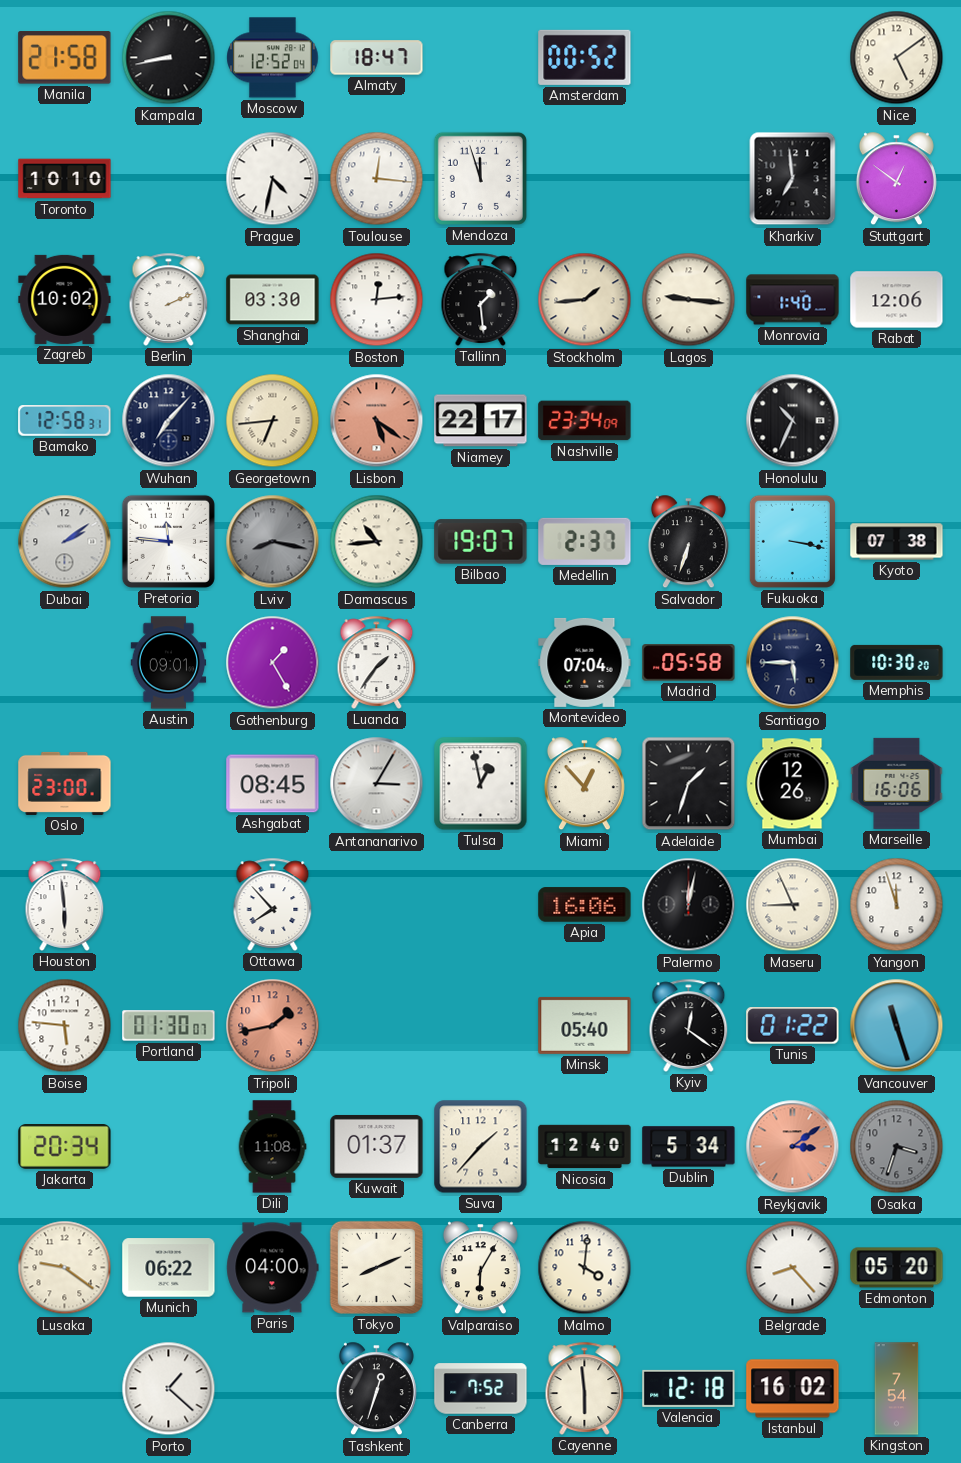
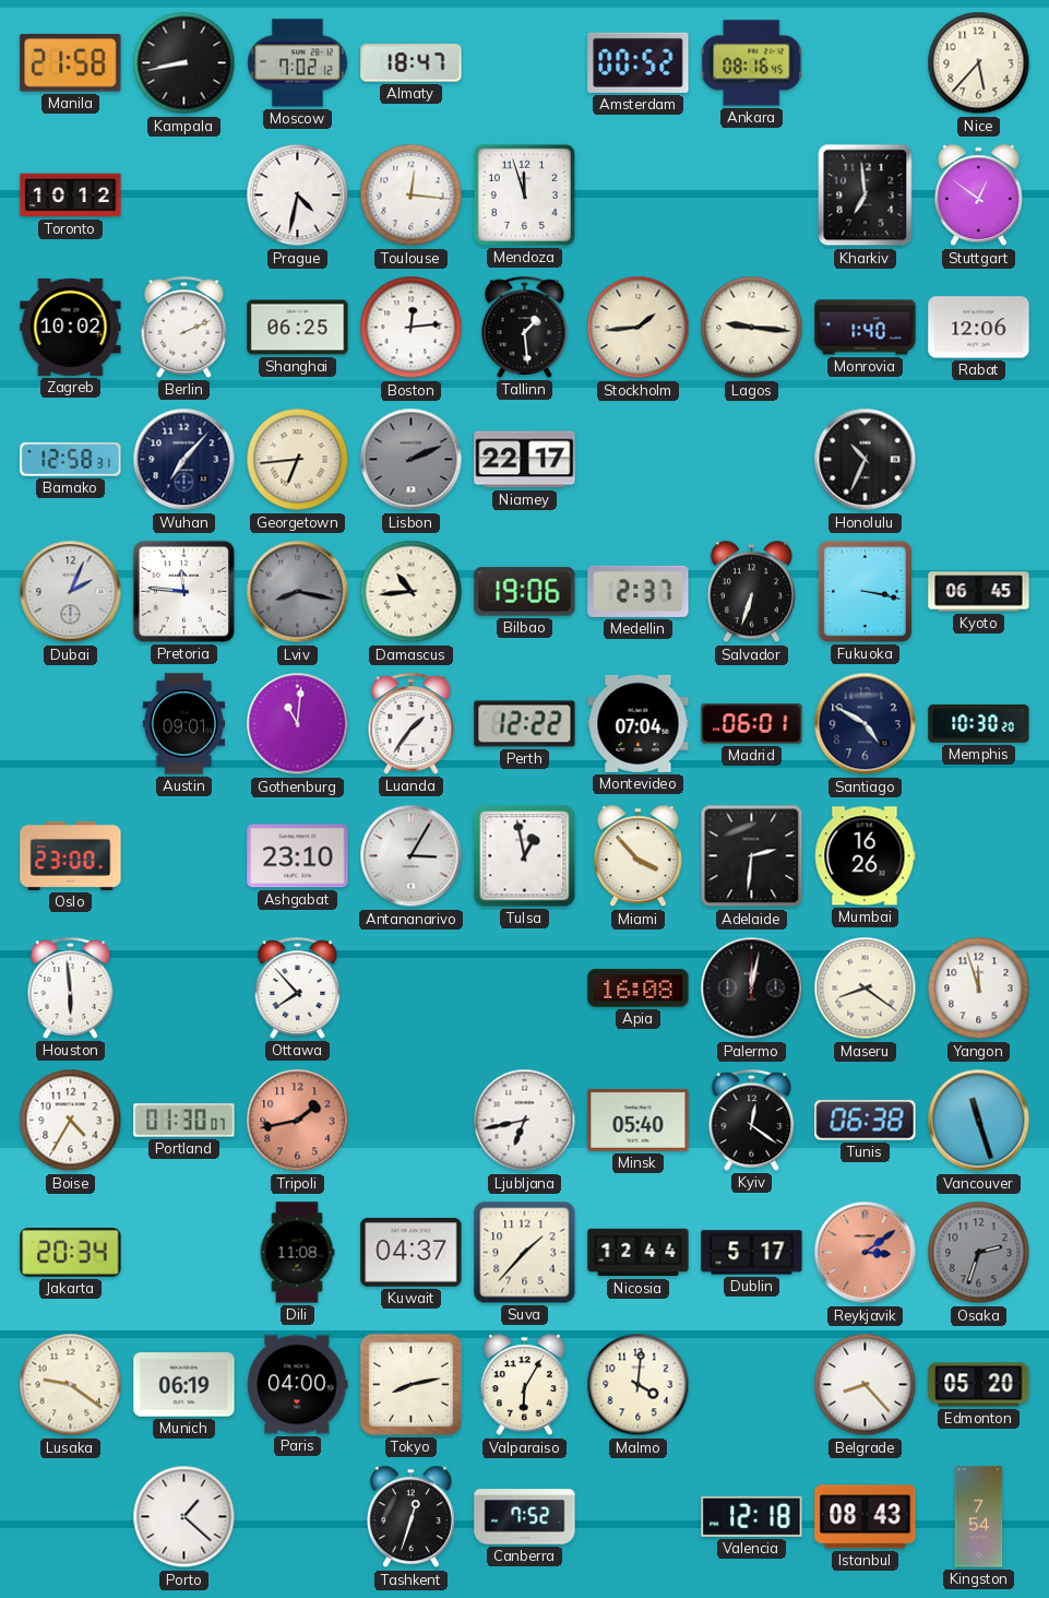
Moscow: 12:52 -> 7:02 (298, 63)
Ankara: none -> 08:16 (752, 63)
Nice: 5:09 -> 5:37 (979, 63)
Toronto: 10:10 -> 10:12 (71, 196)
Shanghai: 03:30 -> 06:25 (298, 328)
Lisbon: 5:21 -> 2:11 (412, 460)
Lisbon dial: salmon -> grey (412, 460)
Nashville: 23:34 -> none (585, 421)
Dubai: 2:09 -> 2:04 (71, 592)
Bilbao: 19:07 -> 19:06 (525, 592)
Kyoto: 07:38 -> 06:45 (979, 592)
Gothenburg: 1:25 -> 11:01 (298, 724)
Perth: none -> 12:22 (525, 724)
Madrid: 05:58 -> 06:01 (752, 724)
Santiago: 5:45 -> 4:50 (866, 724)
Ashgabat: 08:45 -> 23:10 (298, 856)
Miami: 12:53 -> 3:53 (637, 856)
Adelaide: 1:33 -> 2:31 (752, 856)
Mumbai: 12:26 -> 16:26 (865, 856)
Marseille: 16:06 -> none (897, 783)
Apia: 16:06 -> 16:08 (639, 989)
Maseru: 8:56 -> 8:21 (866, 989)
Boise: 5:46 -> 4:35 (71, 1121)
Ljubljana: none -> 6:43 (525, 1121)
Tunis: 01:22 -> 06:38 (866, 1121)
Kuwait: 01:37 -> 04:37 (412, 1252)
Nicosia: 12:40 -> 12:44 (639, 1253)
Dublin: 5:34 -> 5:17 (752, 1253)
Osaka: 3:33 -> 2:33 (979, 1253)
Munich: 06:22 -> 06:19 (184, 1385)
Tokyo: 8:11 -> 8:13 (410, 1384)
Cayenne: 5:59 -> none (585, 1388)
Istanbul: 16:02 -> 08:43 (866, 1517)
